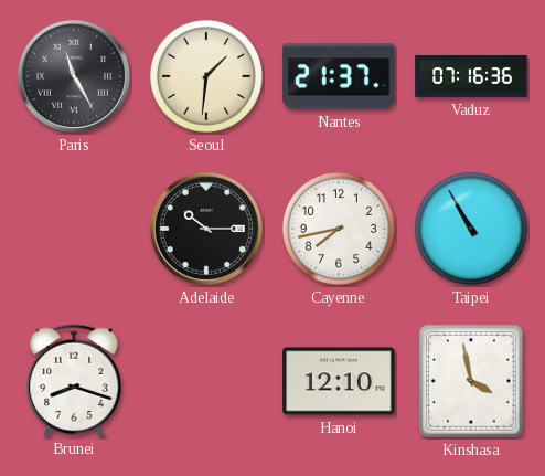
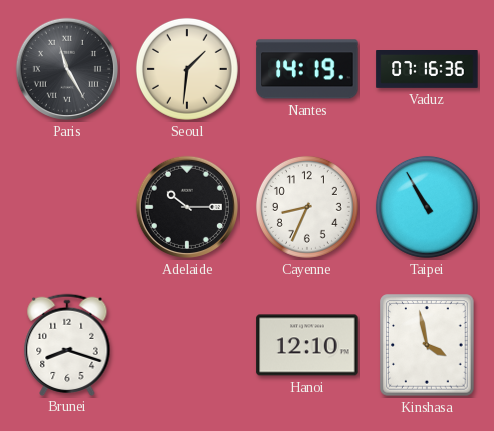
Nantes: 21:37 -> 14:19 (307, 69)
Cayenne: 7:43 -> 8:34 (307, 207)
